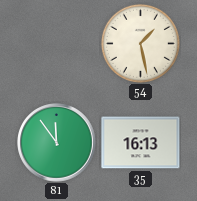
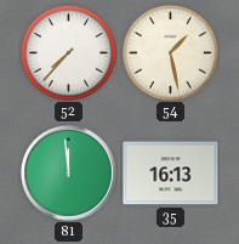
52: none -> 7:37 (68, 52)
81: 11:54 -> 11:59 (69, 174)
